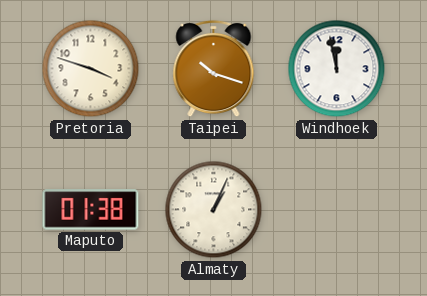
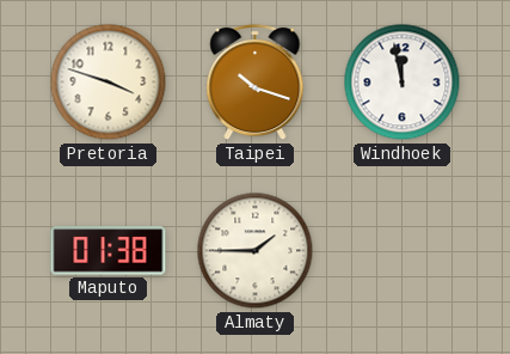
Almaty: 1:04 -> 1:45 (256, 251)
